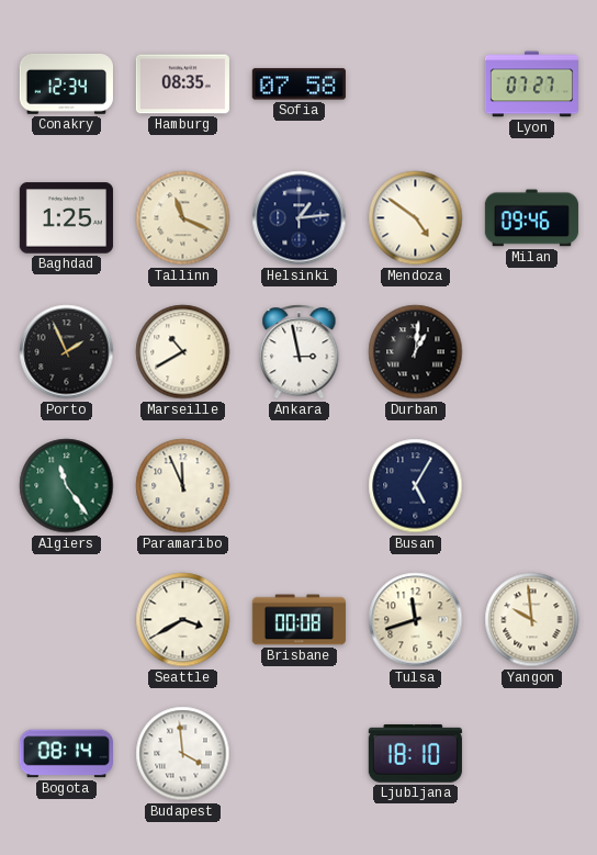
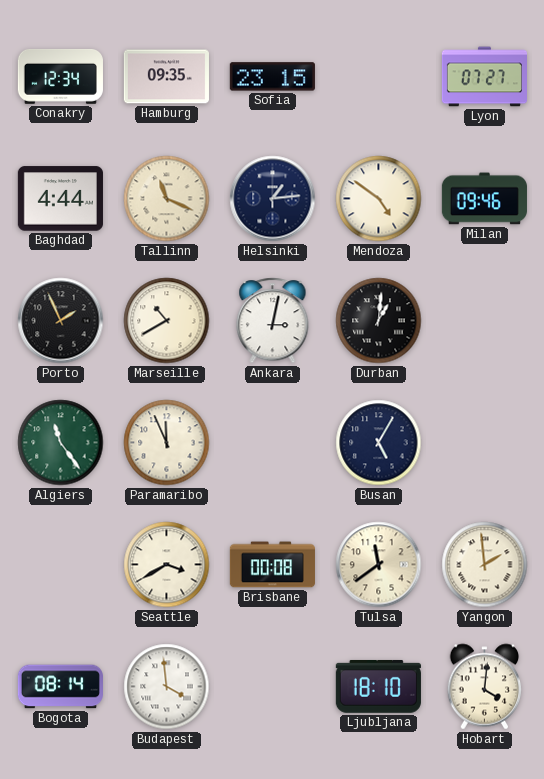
Hamburg: 08:35 -> 09:35 (166, 77)
Sofia: 07:58 -> 23:15 (272, 77)
Baghdad: 1:25 -> 4:44 (60, 199)
Ankara: 2:58 -> 3:02 (273, 321)
Tulsa: 11:42 -> 11:39 (379, 565)
Yangon: 9:59 -> 1:59 (485, 565)
Hobart: none -> 4:01 (485, 687)
